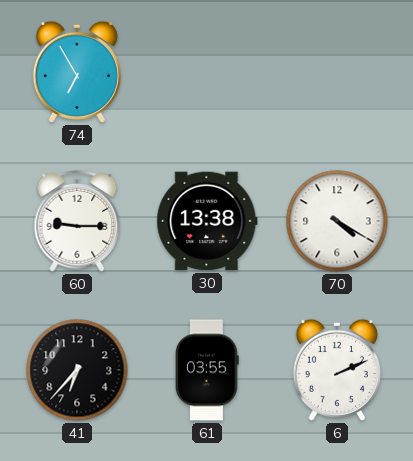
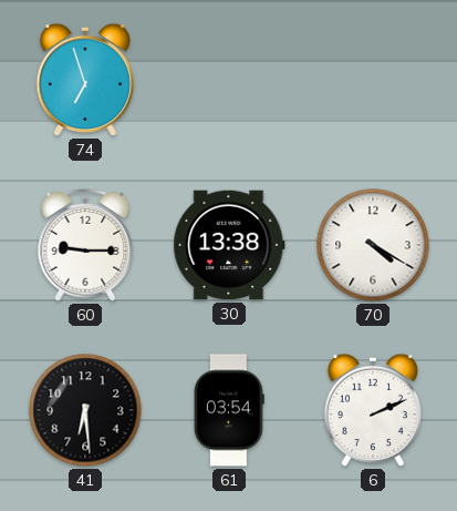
74: 6:55 -> 6:57 (85, 80)
41: 6:37 -> 6:29 (85, 410)
61: 03:55 -> 03:54 (230, 410)
